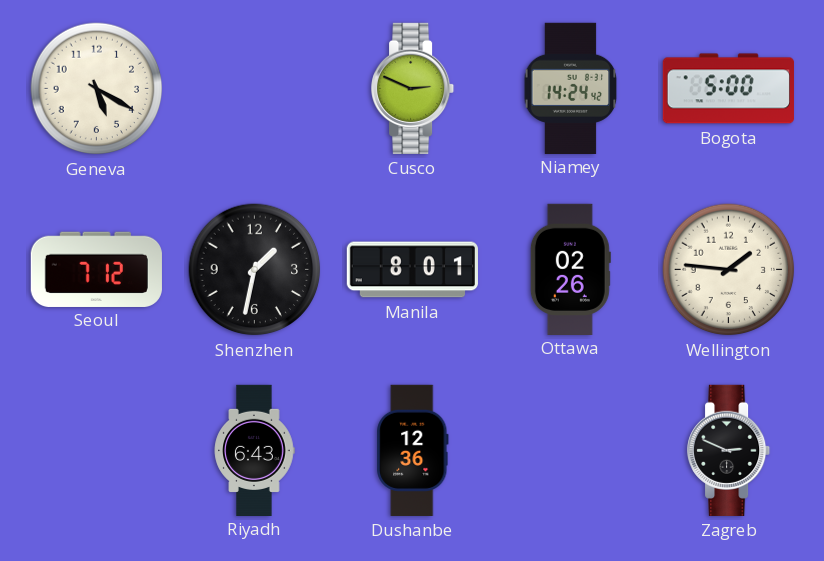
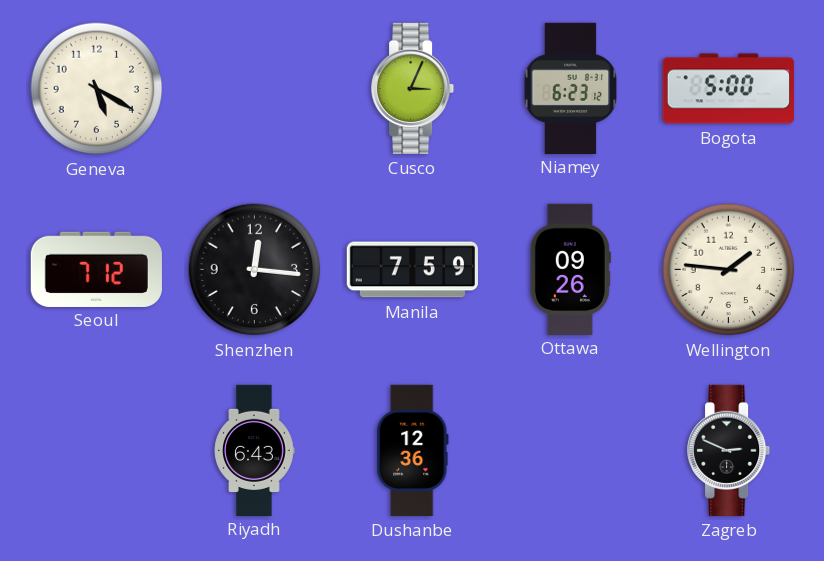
Cusco: 2:49 -> 3:04 (413, 88)
Niamey: 14:24 -> 6:23 (571, 88)
Shenzhen: 1:32 -> 12:16 (255, 270)
Manila: 8:01 -> 7:59 (412, 270)
Ottawa: 02:26 -> 09:26 (570, 269)
